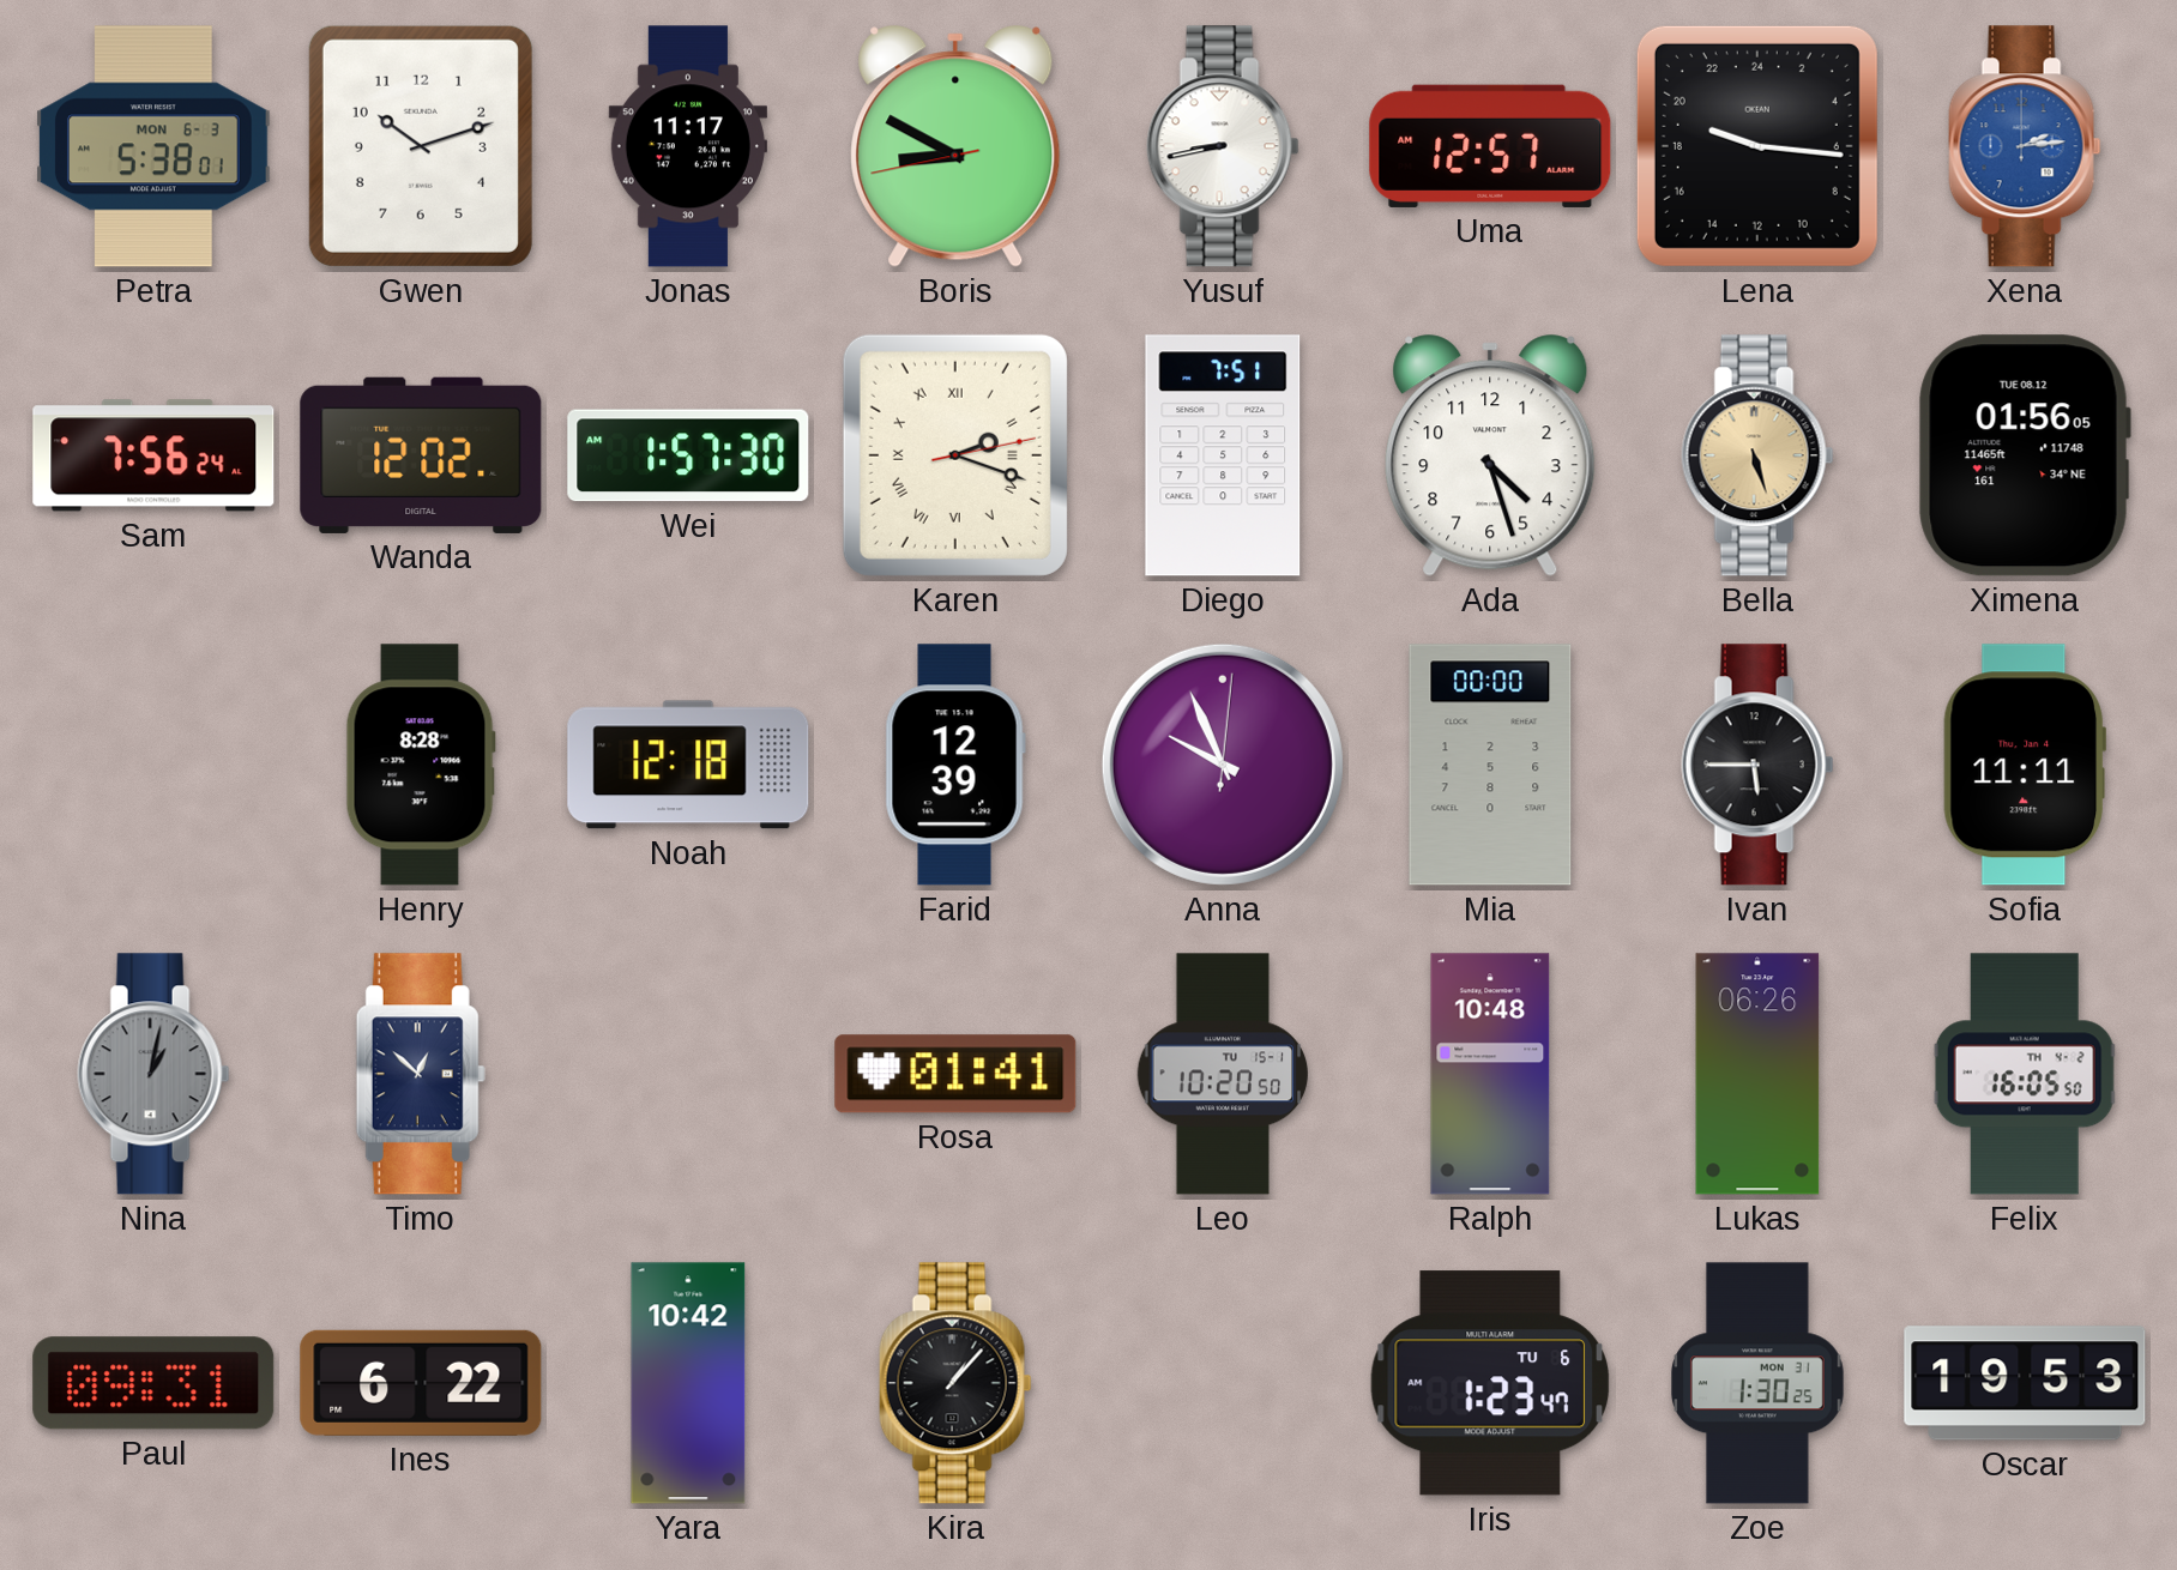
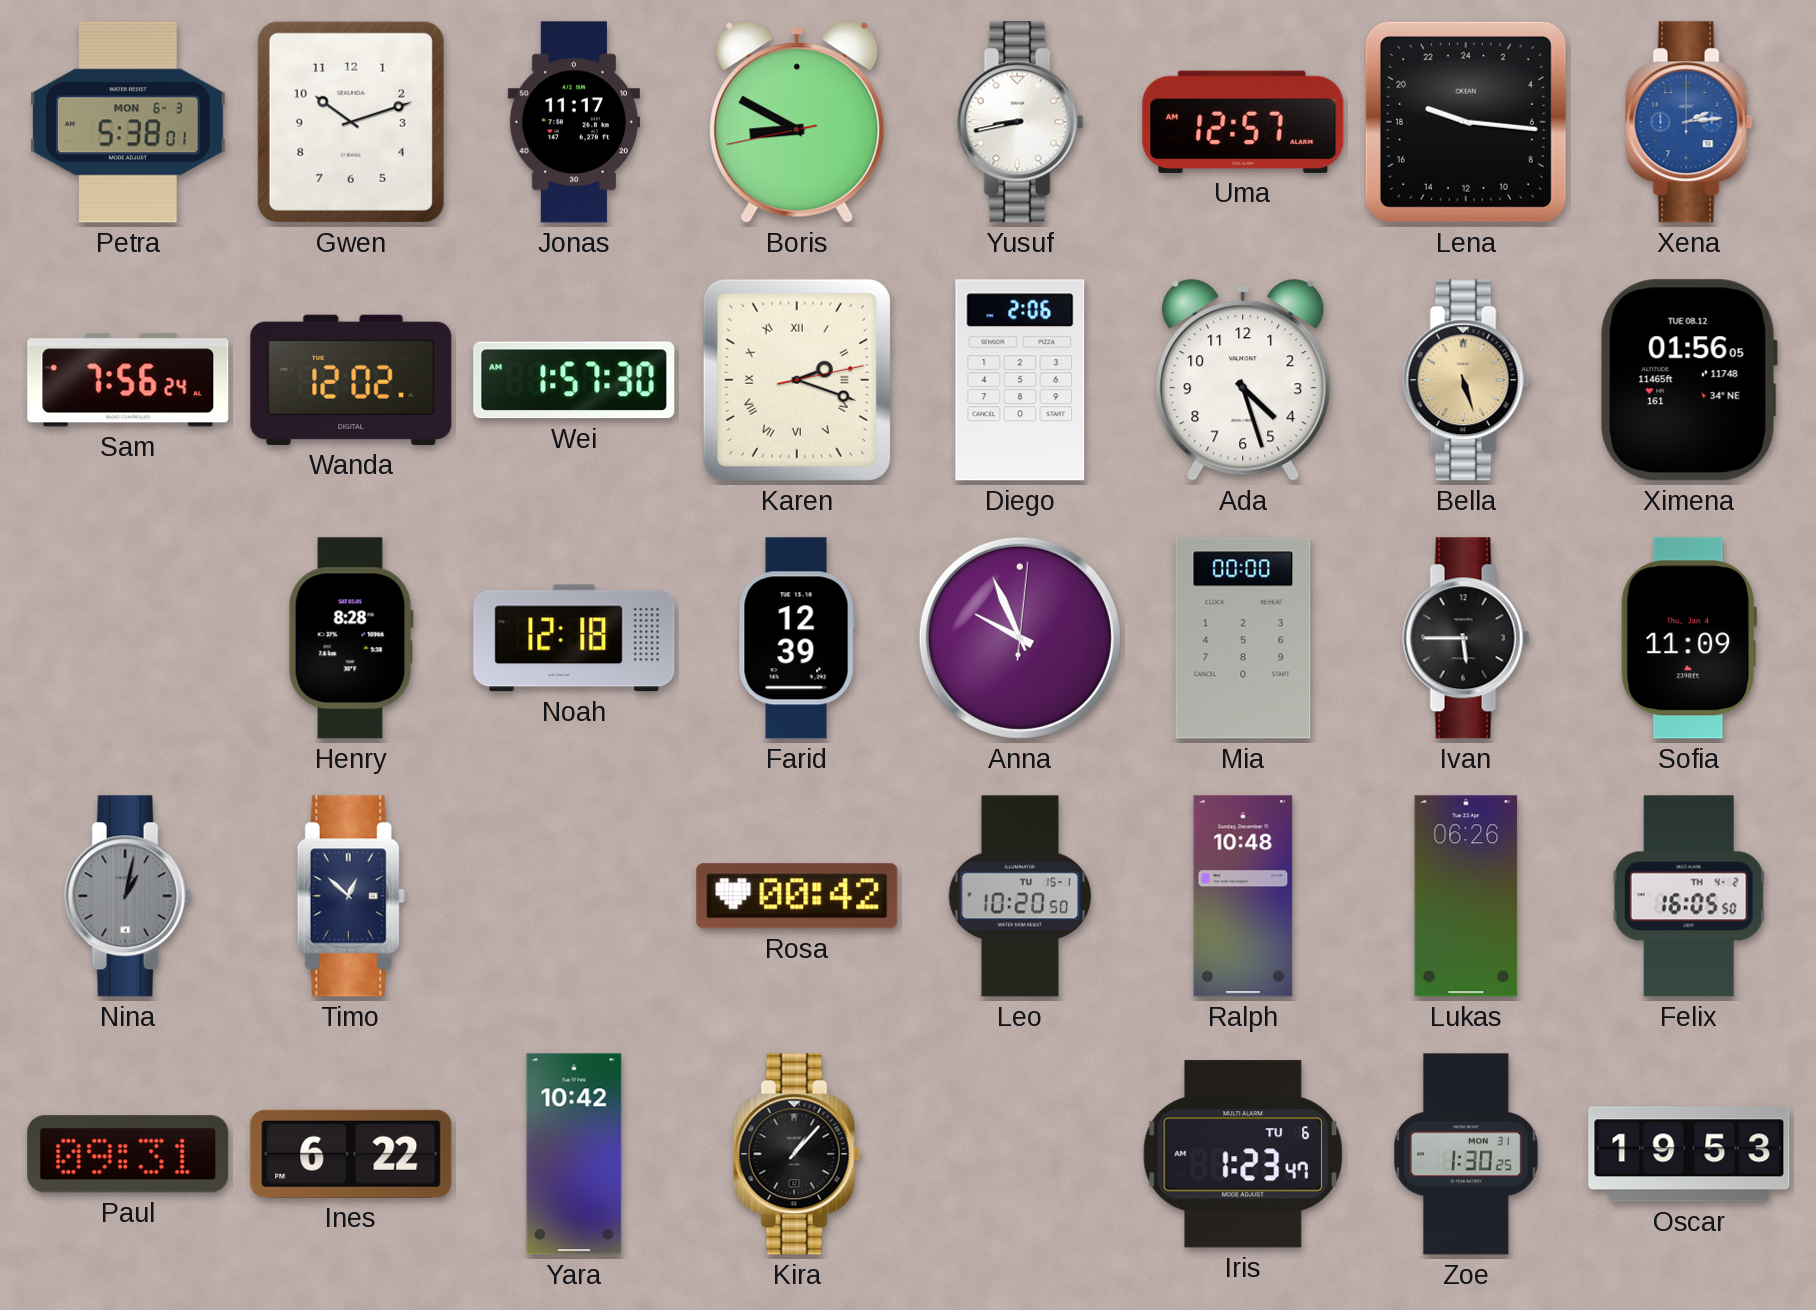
Diego: 7:51 -> 2:06 (1020, 380)
Sofia: 11:11 -> 11:09 (1688, 638)
Rosa: 01:41 -> 00:42 (797, 896)
